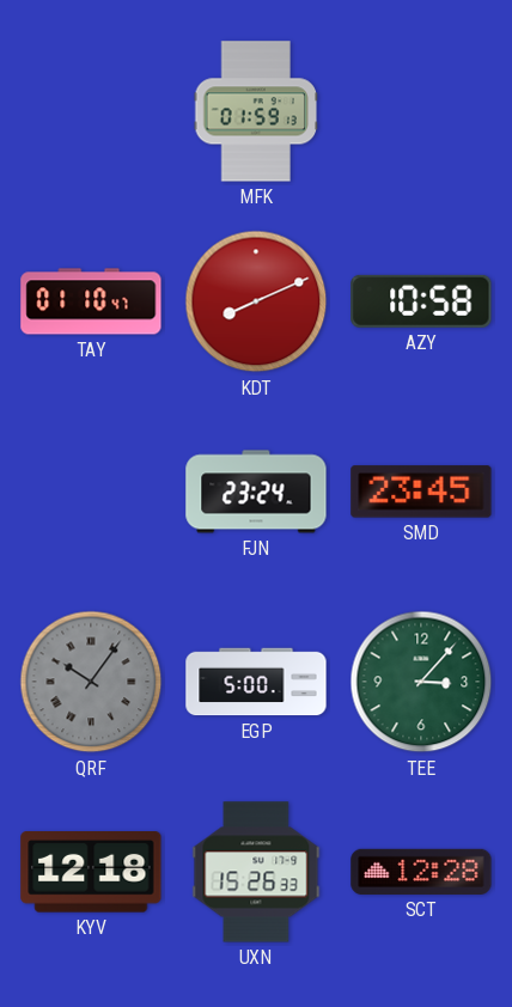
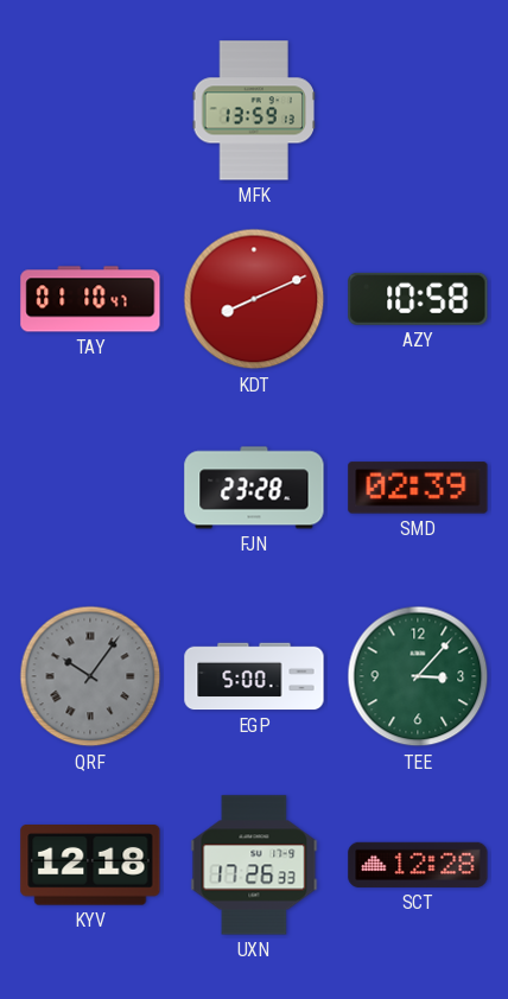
MFK: 01:59 -> 13:59 (253, 110)
FJN: 23:24 -> 23:28 (254, 488)
SMD: 23:45 -> 02:39 (418, 488)
UXN: 15:26 -> 17:26 (254, 865)
